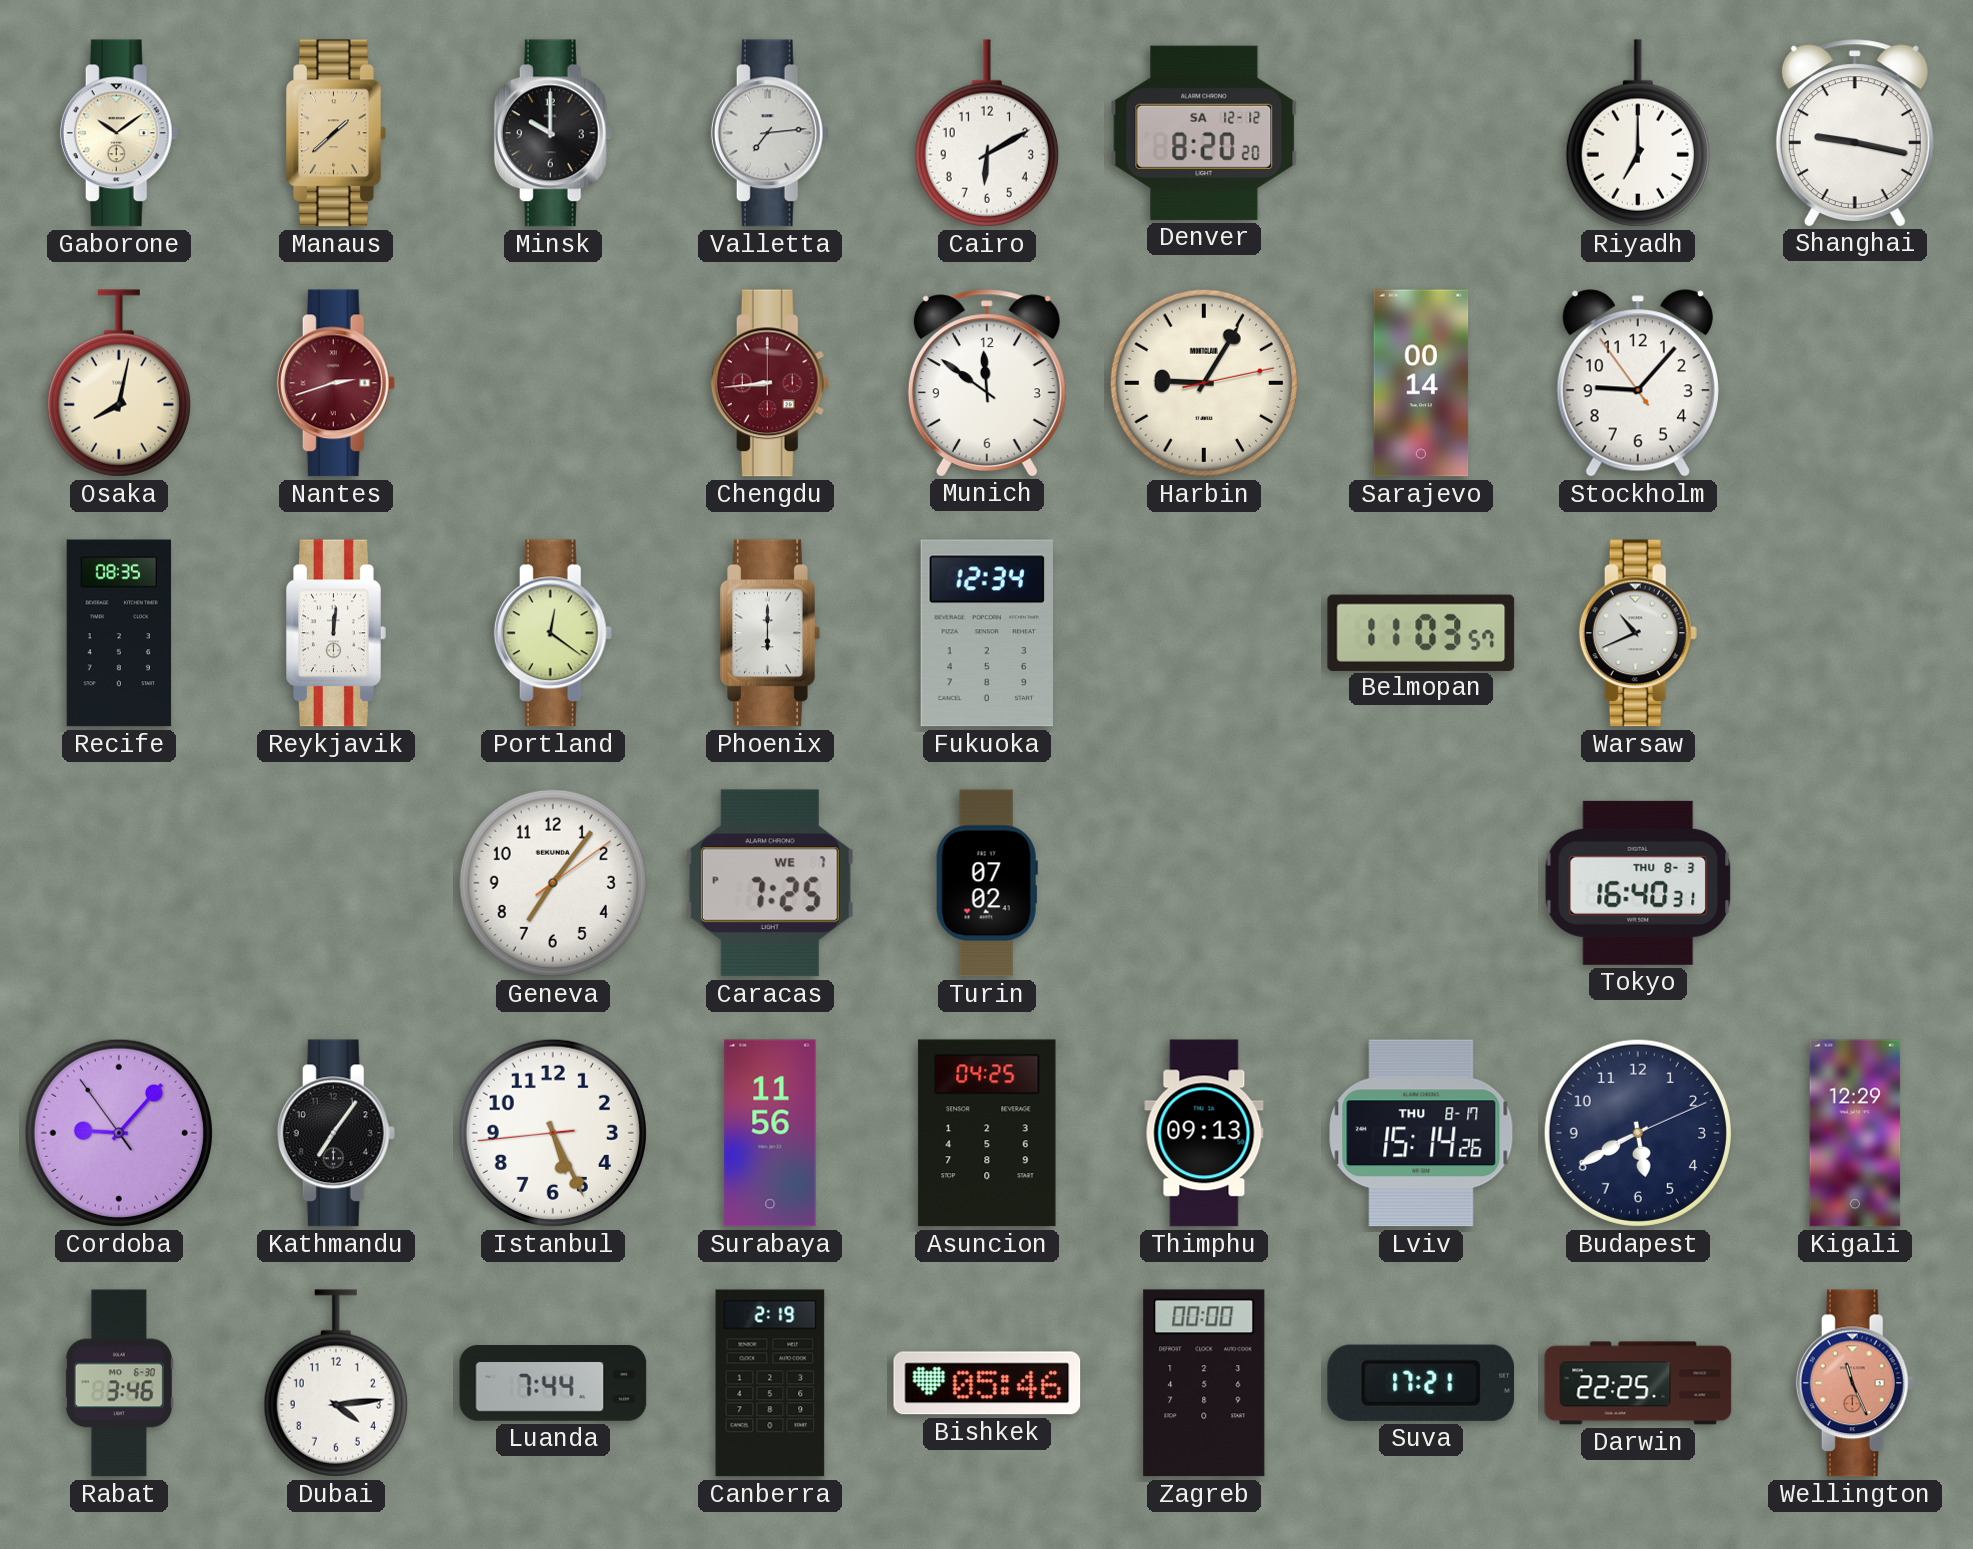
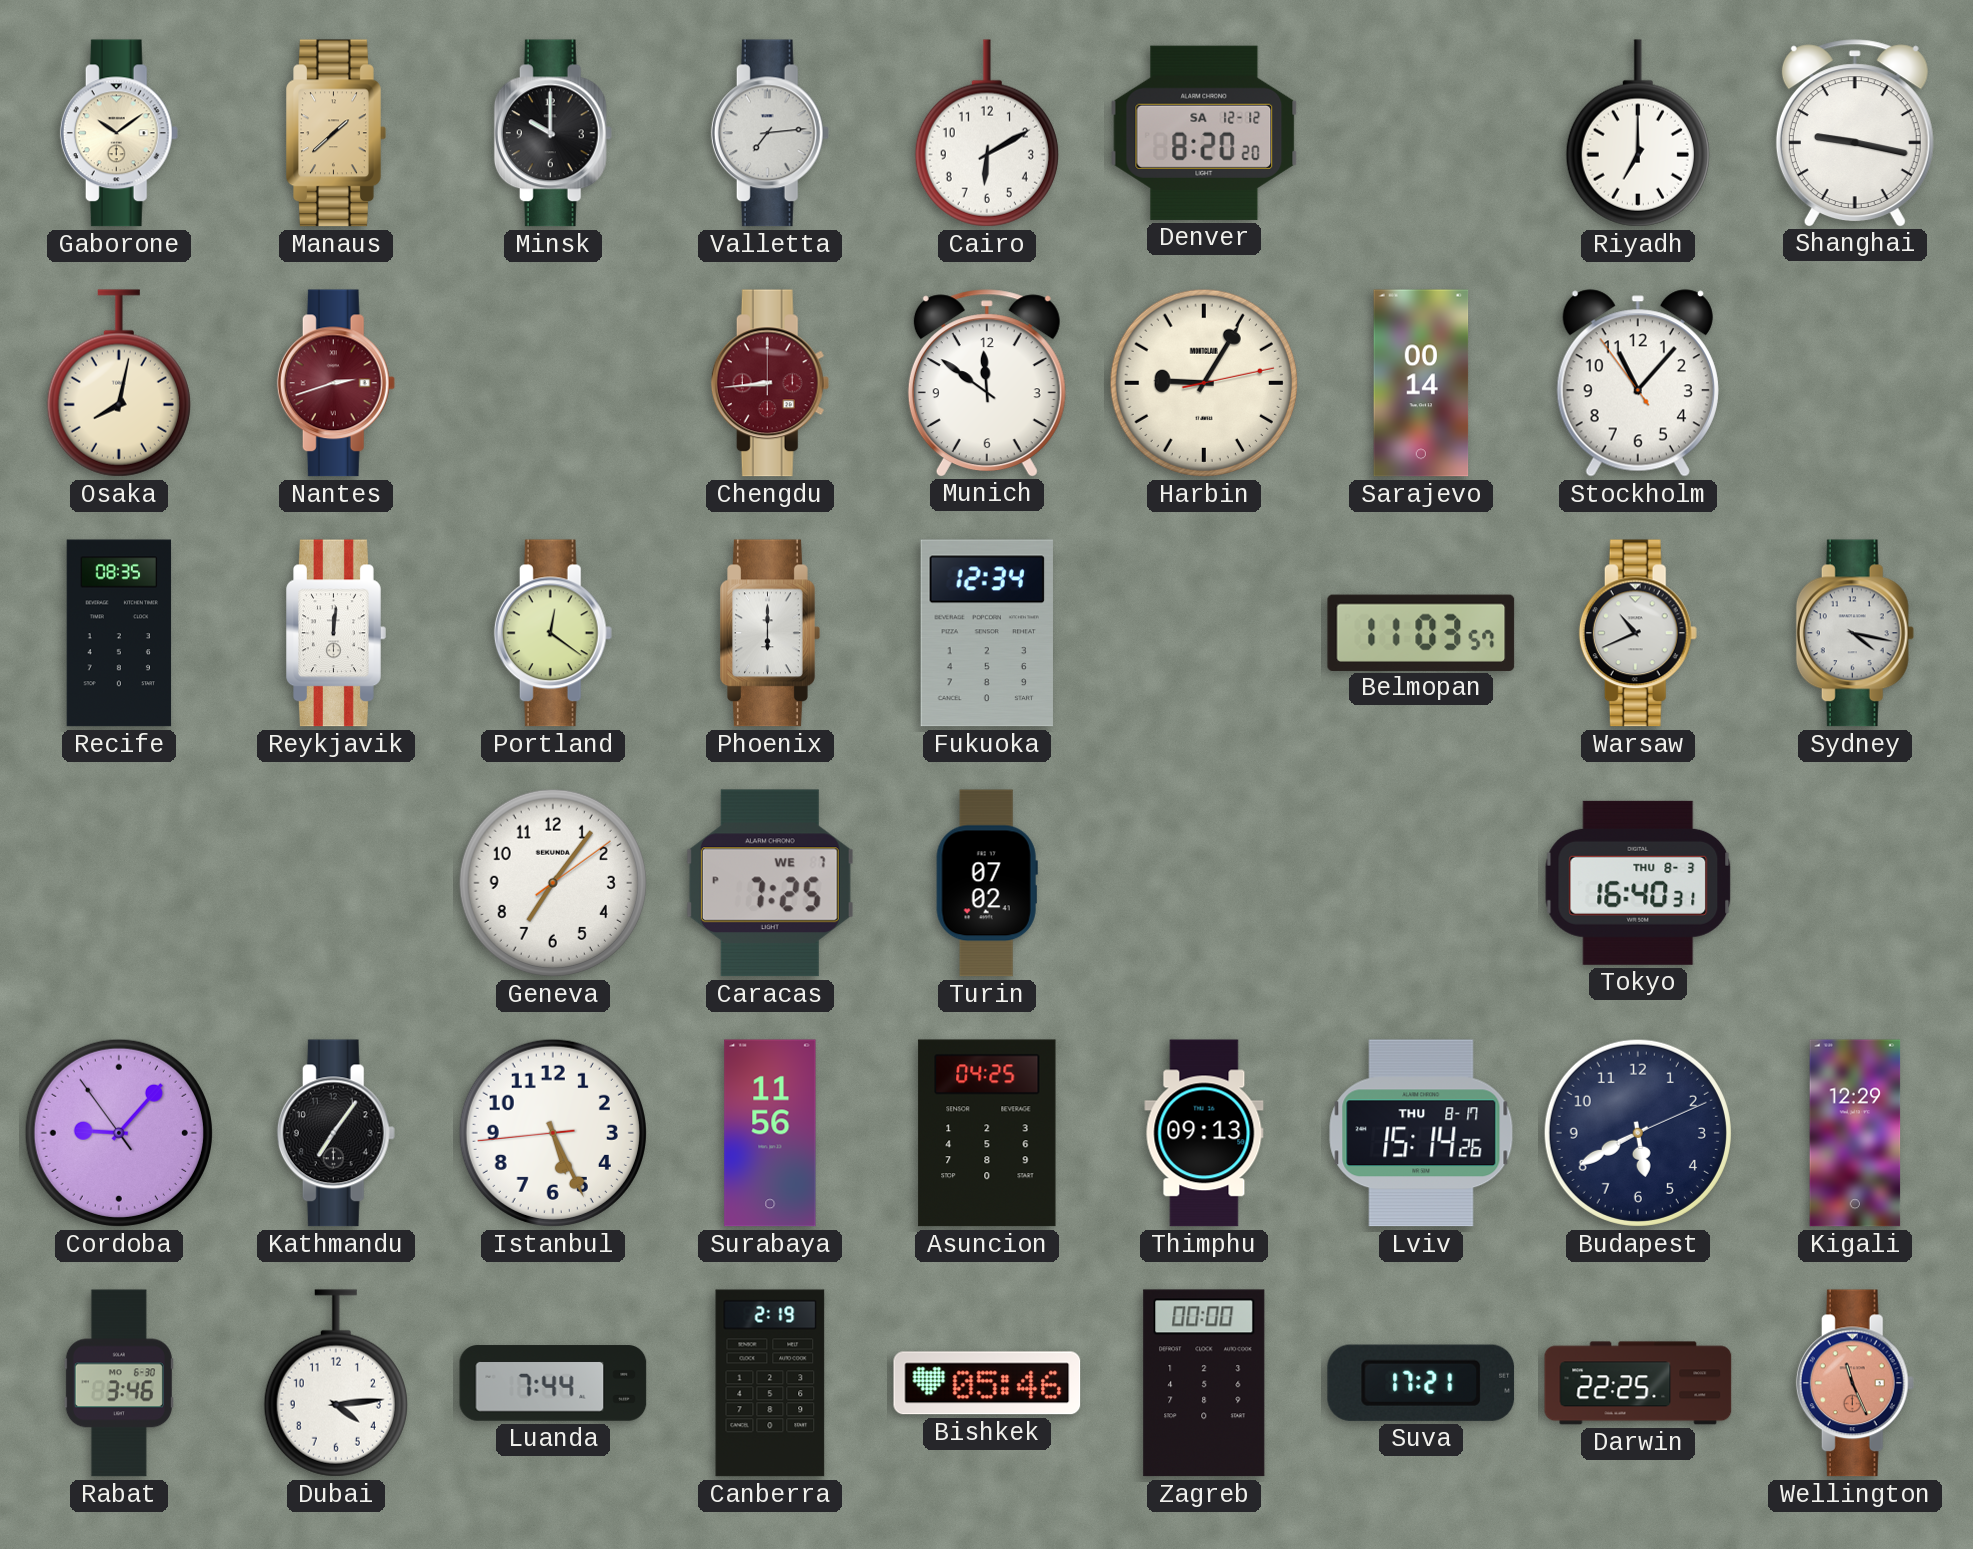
Stockholm: 9:06 -> 11:06 (1638, 383)
Sydney: none -> 4:17 (1855, 633)
